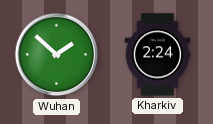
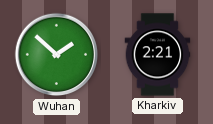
Kharkiv: 2:24 -> 2:21 (158, 55)
